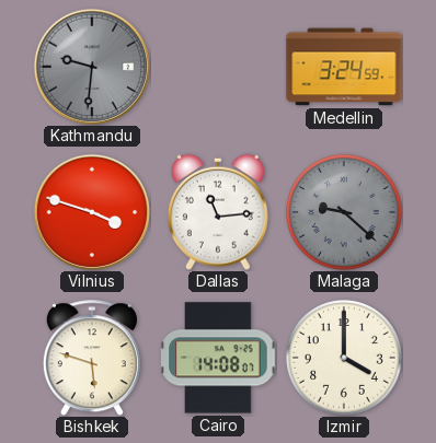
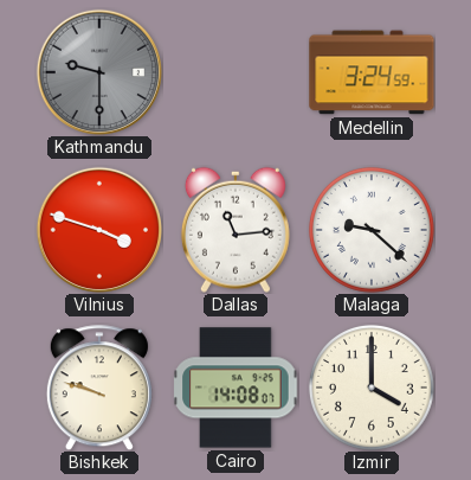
Kathmandu: 9:31 -> 9:30 (99, 72)
Malaga dial: grey -> white (372, 230)
Bishkek: 5:48 -> 9:48 (99, 388)
